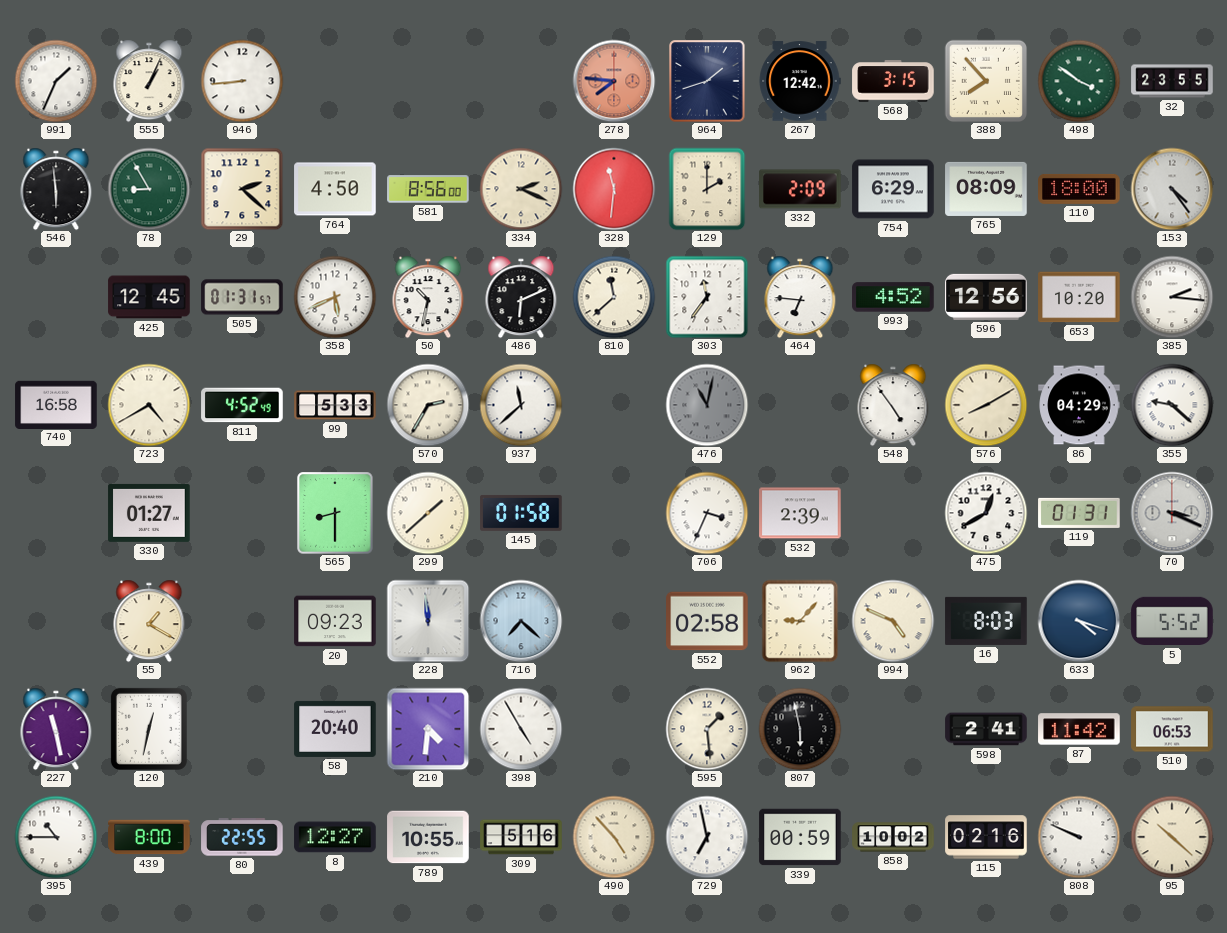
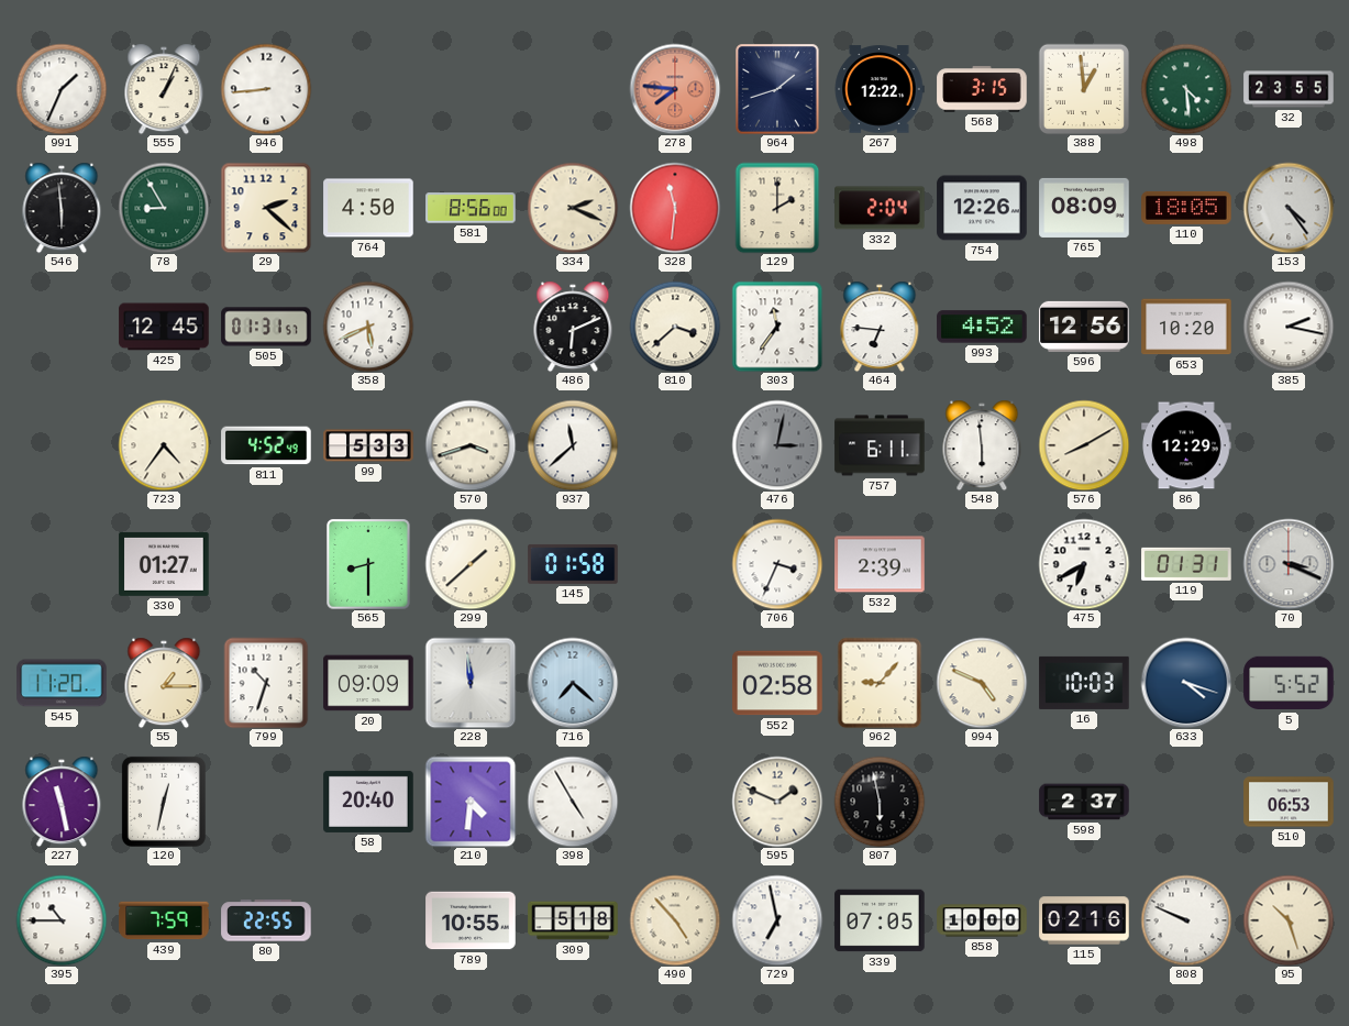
267: 12:42 -> 12:22 (880, 89)
388: 7:53 -> 12:59 (1084, 89)
498: 3:51 -> 4:29 (1186, 89)
332: 2:09 -> 2:04 (880, 208)
754: 6:29 -> 12:26 (982, 208)
110: 18:00 -> 18:05 (1186, 208)
50: 10:32 -> none (428, 297)
810: 11:38 -> 3:38 (675, 327)
385: 2:16 -> 2:17 (1289, 327)
740: 16:58 -> none (56, 404)
723: 4:40 -> 4:36 (164, 445)
570: 2:35 -> 3:42 (471, 445)
476: 11:02 -> 3:02 (777, 445)
757: none -> 6:11 (880, 445)
548: 4:54 -> 5:59 (982, 445)
86: 04:29 -> 12:29 (1186, 445)
355: 9:22 -> none (1172, 405)
475: 12:40 -> 6:40 (1084, 564)
545: none -> 11:20 (62, 683)
55: 1:20 -> 1:15 (164, 683)
799: none -> 10:33 (266, 683)
20: 09:23 -> 09:09 (368, 683)
16: 8:03 -> 10:03 (1084, 683)
595: 1:29 -> 1:49 (777, 802)
598: 2:41 -> 2:37 (1084, 802)
87: 11:42 -> none (1079, 729)
439: 8:00 -> 7:59 (164, 920)
8: 12:27 -> none (335, 837)
309: 5:16 -> 5:18 (573, 920)
339: 00:59 -> 07:05 (880, 920)
858: 10:02 -> 10:00 (982, 920)
95: 10:22 -> 10:27 (1289, 920)
